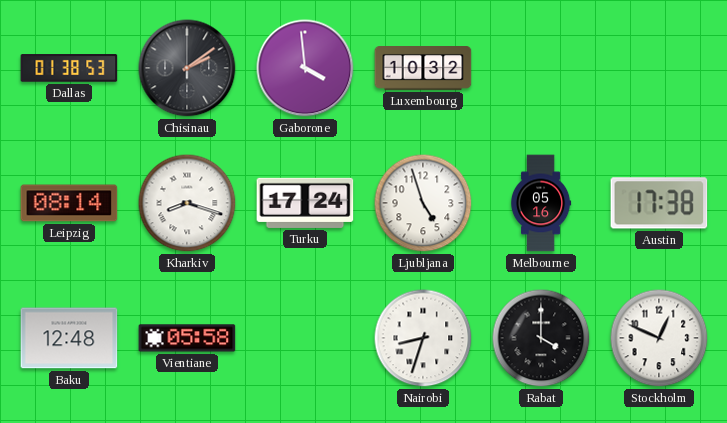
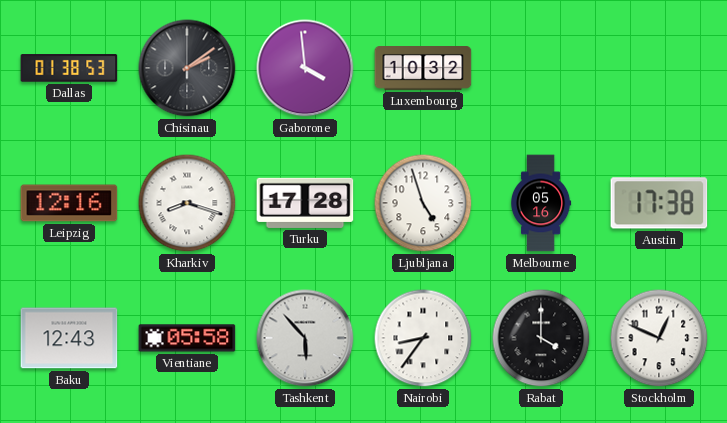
Leipzig: 08:14 -> 12:16 (69, 203)
Turku: 17:24 -> 17:28 (305, 203)
Baku: 12:48 -> 12:43 (69, 338)
Tashkent: none -> 5:53 (305, 338)
Nairobi: 8:33 -> 8:36 (423, 338)
